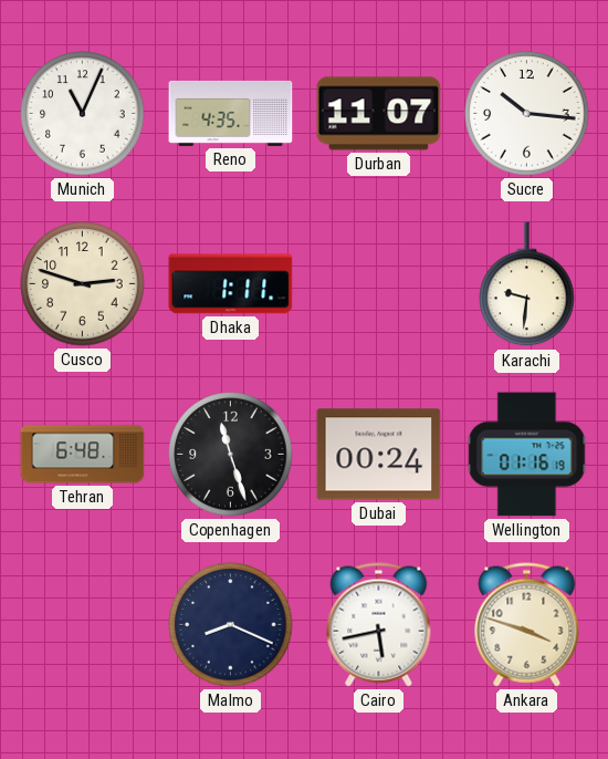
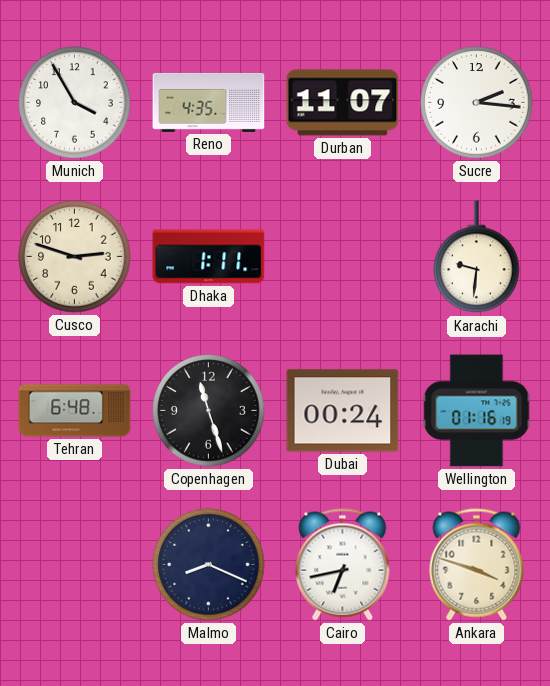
Munich: 11:04 -> 3:55 (75, 103)
Sucre: 10:16 -> 2:16 (477, 103)
Cairo: 5:43 -> 6:43 (343, 565)
